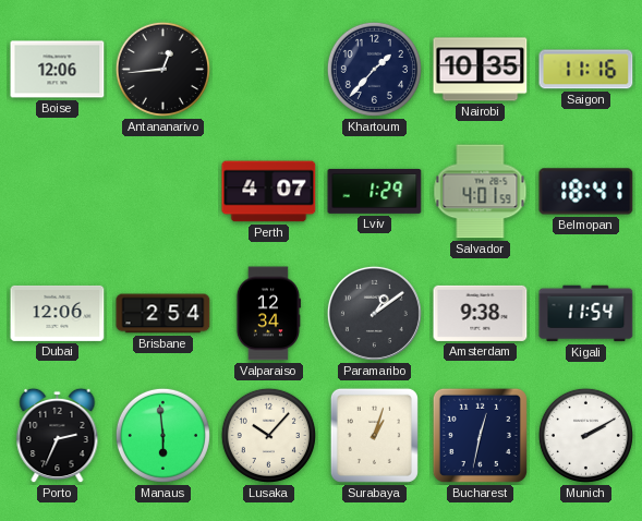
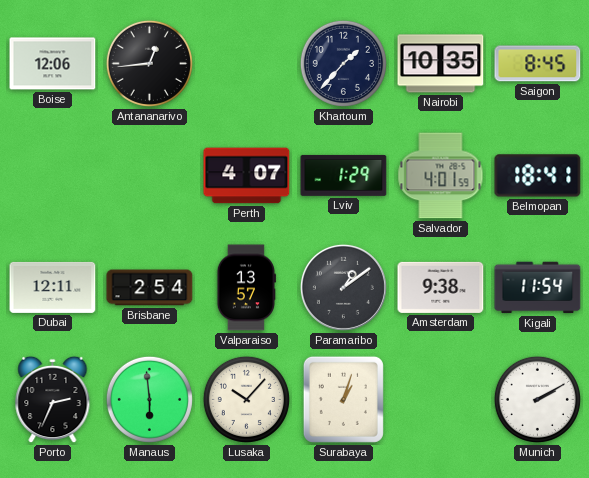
Saigon: 11:16 -> 8:45 (538, 64)
Dubai: 12:06 -> 12:11 (53, 287)
Valparaiso: 12:34 -> 13:57 (246, 288)
Bucharest: 12:32 -> none (480, 435)
